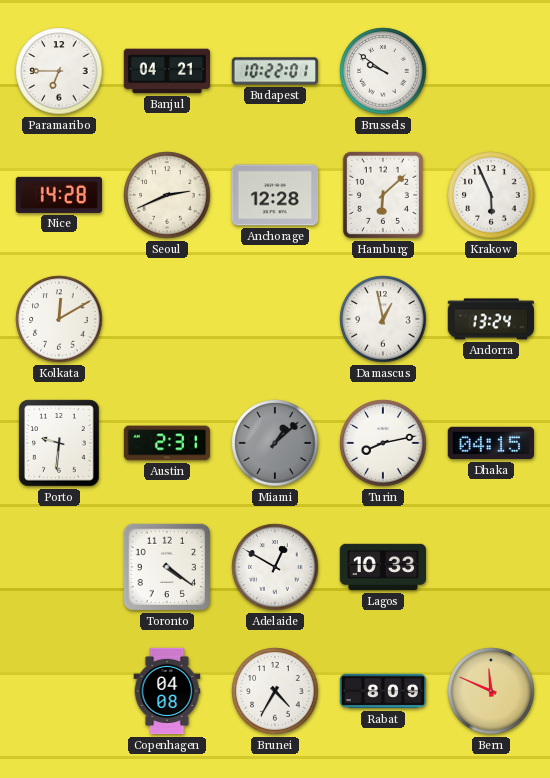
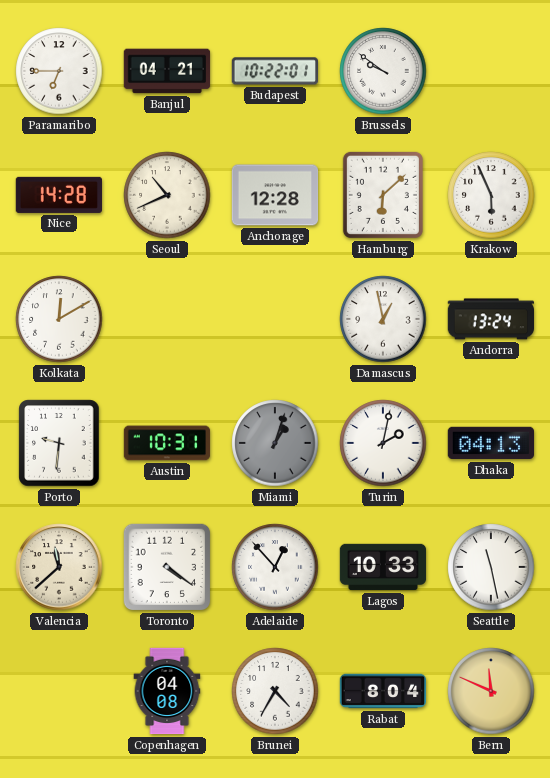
Seoul: 2:41 -> 10:41 (167, 195)
Austin: 2:31 -> 10:31 (167, 443)
Miami: 1:08 -> 1:03 (275, 443)
Turin: 8:13 -> 2:02 (383, 443)
Dhaka: 04:15 -> 04:13 (491, 443)
Valencia: none -> 11:38 (59, 567)
Adelaide: 12:50 -> 12:53 (275, 567)
Seattle: none -> 11:28 (491, 567)
Rabat: 8:09 -> 8:04 (383, 691)
